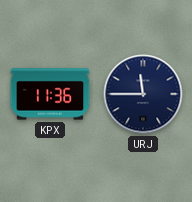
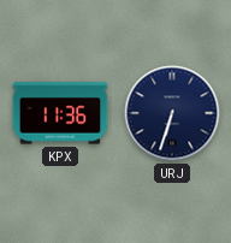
URJ: 11:45 -> 6:33 (172, 113)
